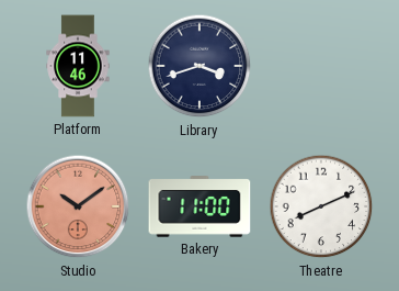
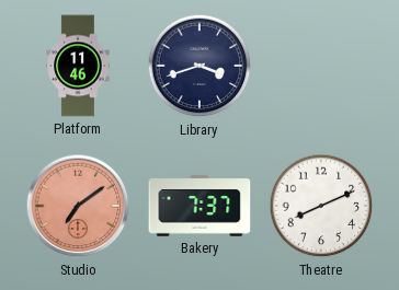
Studio: 10:09 -> 7:09 (78, 206)
Bakery: 11:00 -> 7:37 (200, 206)
